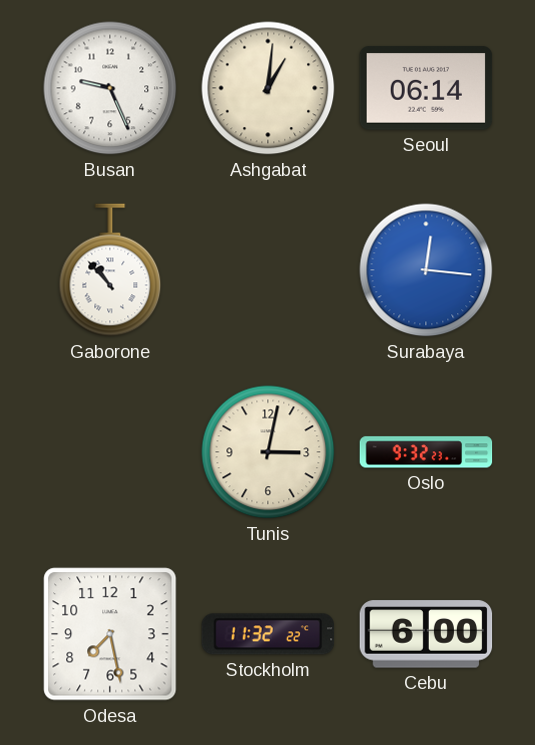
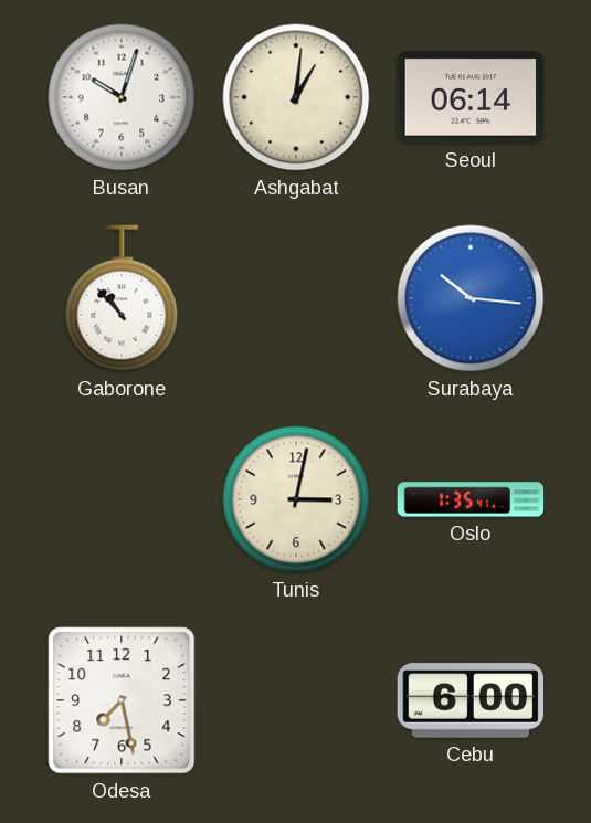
Busan: 9:26 -> 10:03 (122, 97)
Surabaya: 12:16 -> 10:16 (471, 298)
Oslo: 9:32 -> 1:35 (471, 499)
Stockholm: 11:32 -> none (268, 634)
